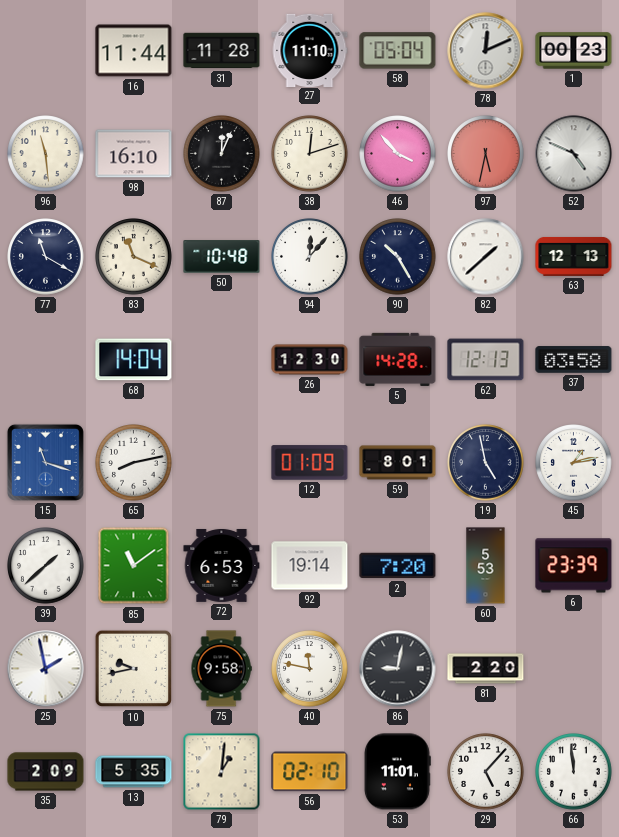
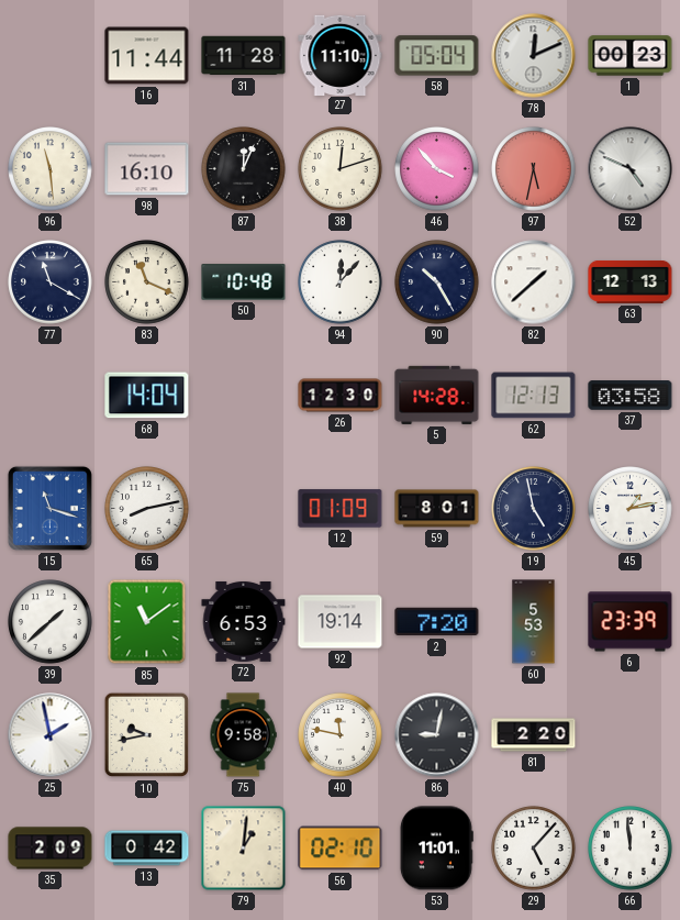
13: 5:35 -> 0:42 (147, 849)
